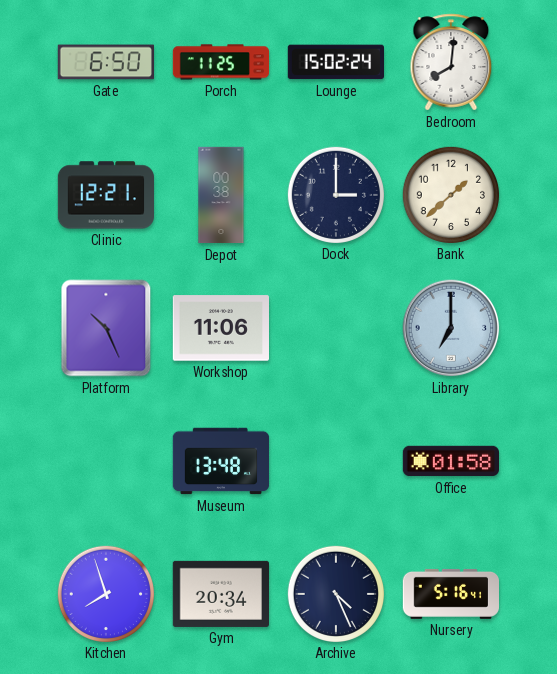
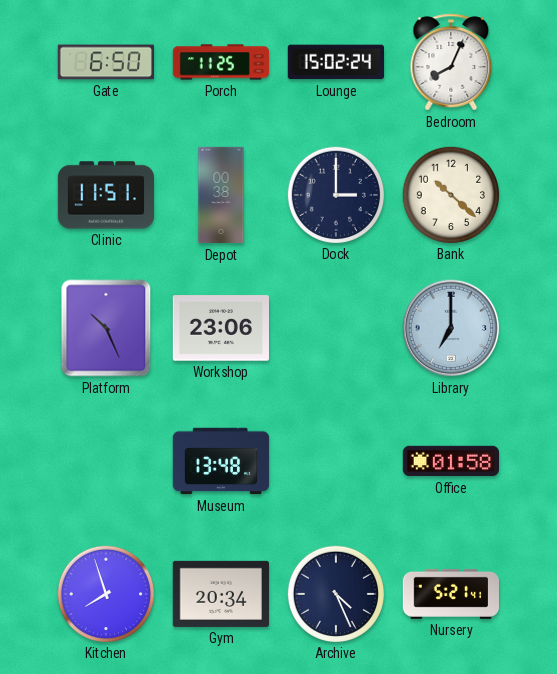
Bedroom: 8:01 -> 8:04 (451, 62)
Clinic: 12:21 -> 11:51 (106, 195)
Bank: 1:38 -> 10:22 (450, 194)
Workshop: 11:06 -> 23:06 (220, 328)
Nursery: 5:16 -> 5:21 (450, 594)
